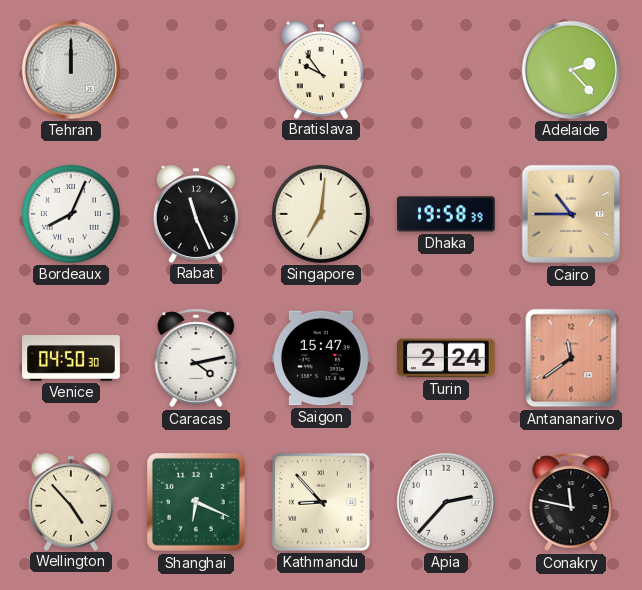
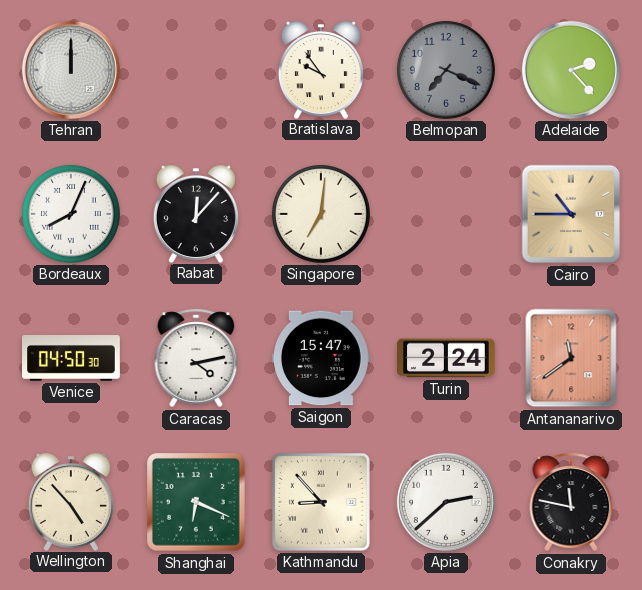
Belmopan: none -> 7:19 (446, 70)
Rabat: 11:26 -> 12:07 (196, 214)
Dhaka: 19:58 -> none (447, 214)
Apia: 2:37 -> 2:38 (446, 502)
